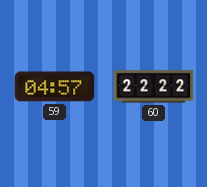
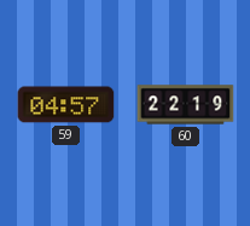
60: 22:22 -> 22:19 (186, 105)
